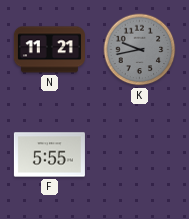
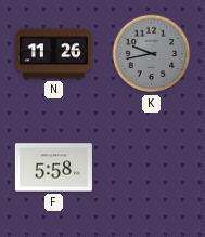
N: 11:21 -> 11:26 (53, 54)
F: 5:55 -> 5:58 (53, 168)
